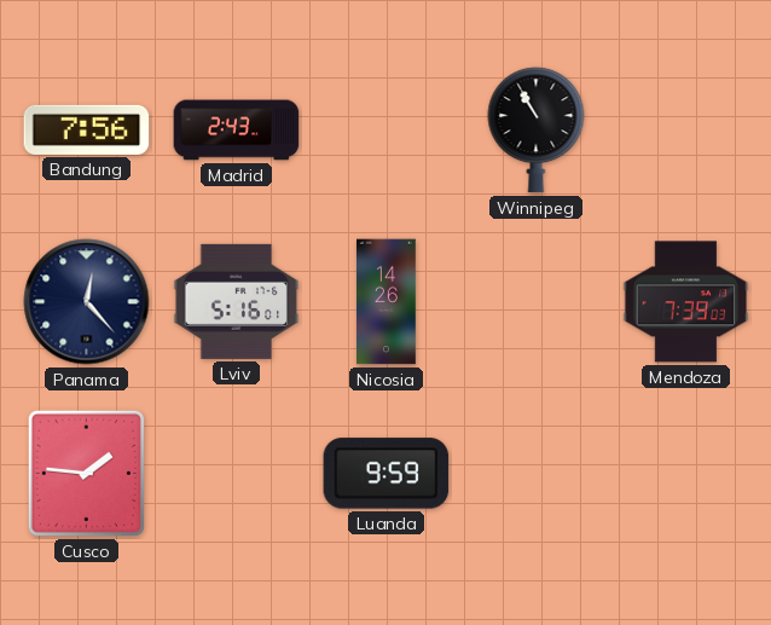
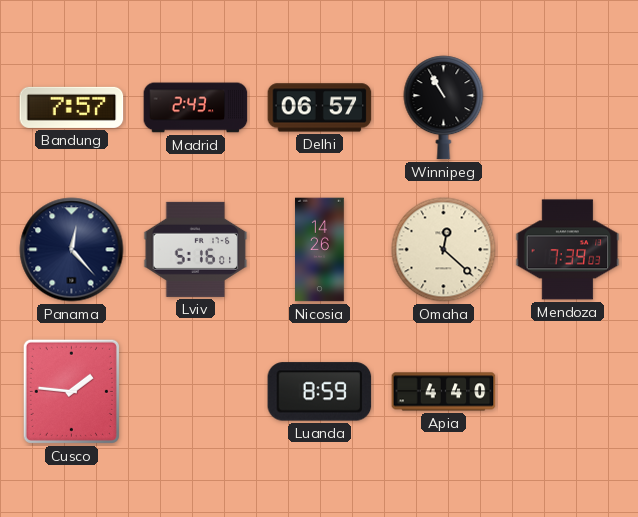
Bandung: 7:56 -> 7:57 (72, 107)
Delhi: none -> 06:57 (320, 108)
Omaha: none -> 12:22 (444, 250)
Luanda: 9:59 -> 8:59 (320, 392)
Apia: none -> 4:40 (444, 392)
